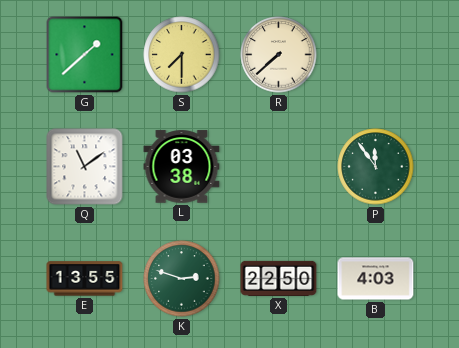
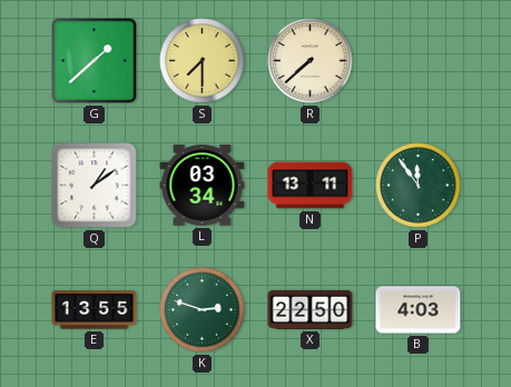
Q: 11:09 -> 1:09 (95, 186)
L: 03:38 -> 03:34 (203, 186)
N: none -> 13:11 (311, 186)
